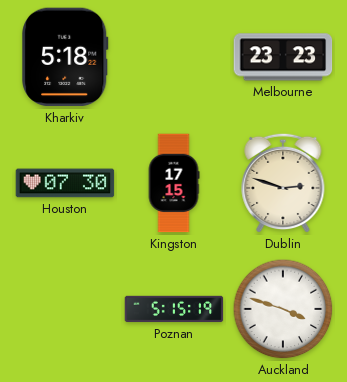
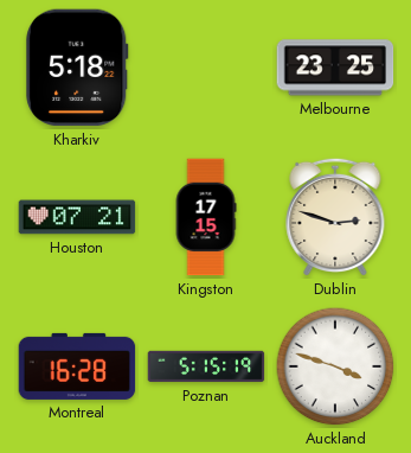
Melbourne: 23:23 -> 23:25 (335, 68)
Houston: 07:30 -> 07:21 (77, 217)
Montreal: none -> 16:28 (77, 366)
